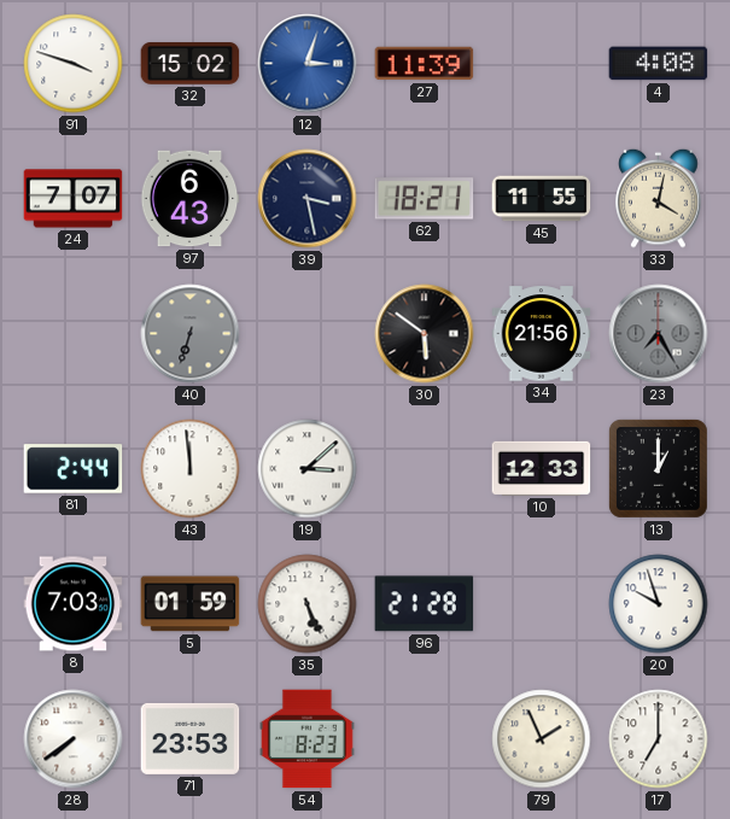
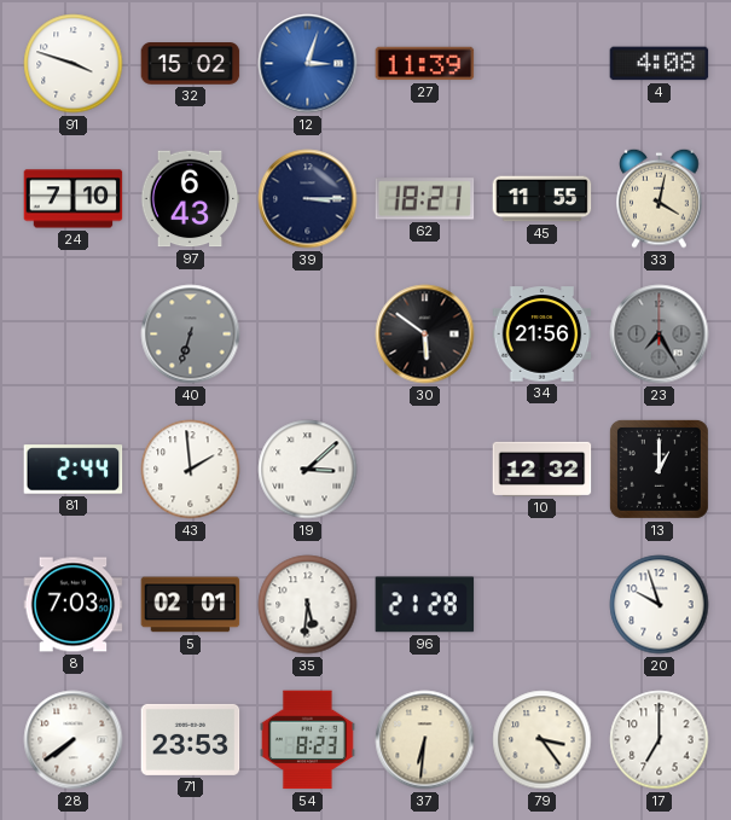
24: 7:07 -> 7:10 (74, 199)
39: 3:28 -> 3:15 (308, 199)
43: 11:59 -> 1:59 (191, 470)
10: 12:33 -> 12:32 (543, 469)
5: 01:59 -> 02:01 (191, 605)
35: 5:26 -> 5:31 (308, 605)
37: none -> 6:31 (425, 740)
79: 1:56 -> 3:24 (543, 740)
